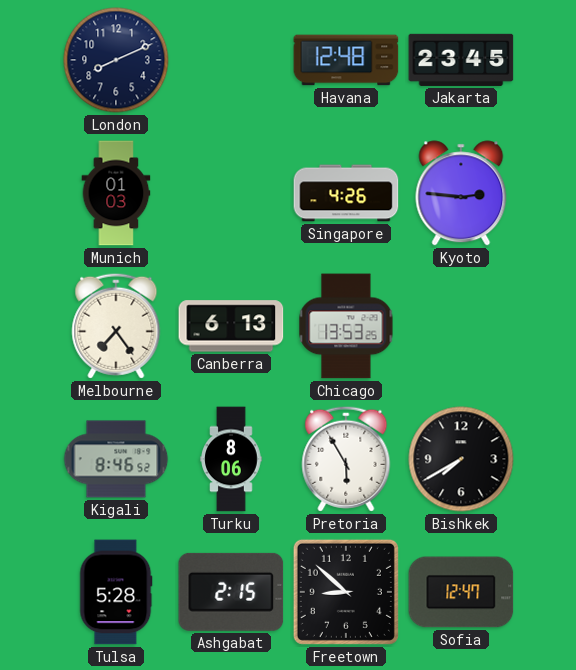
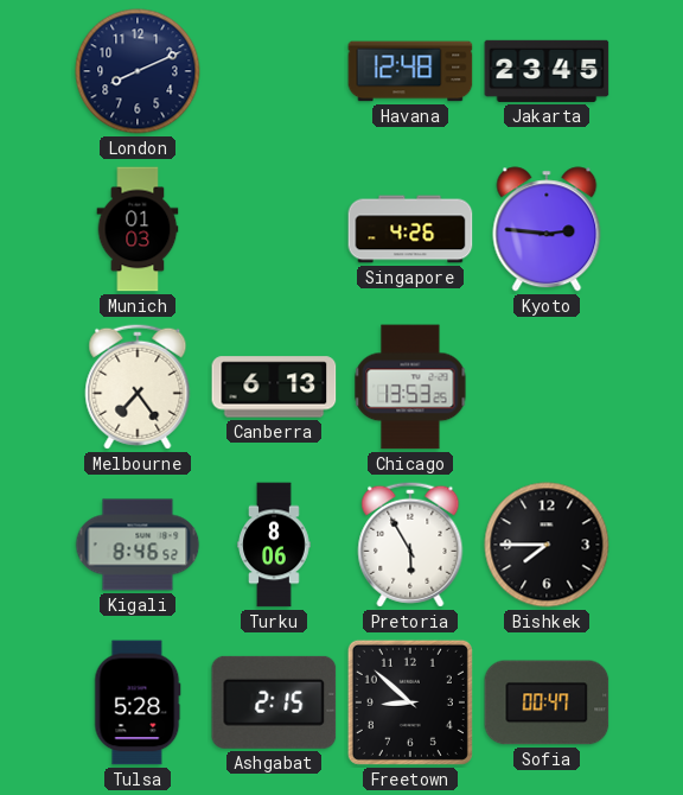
Bishkek: 7:40 -> 7:45 (547, 545)
Sofia: 12:47 -> 00:47 (547, 702)
